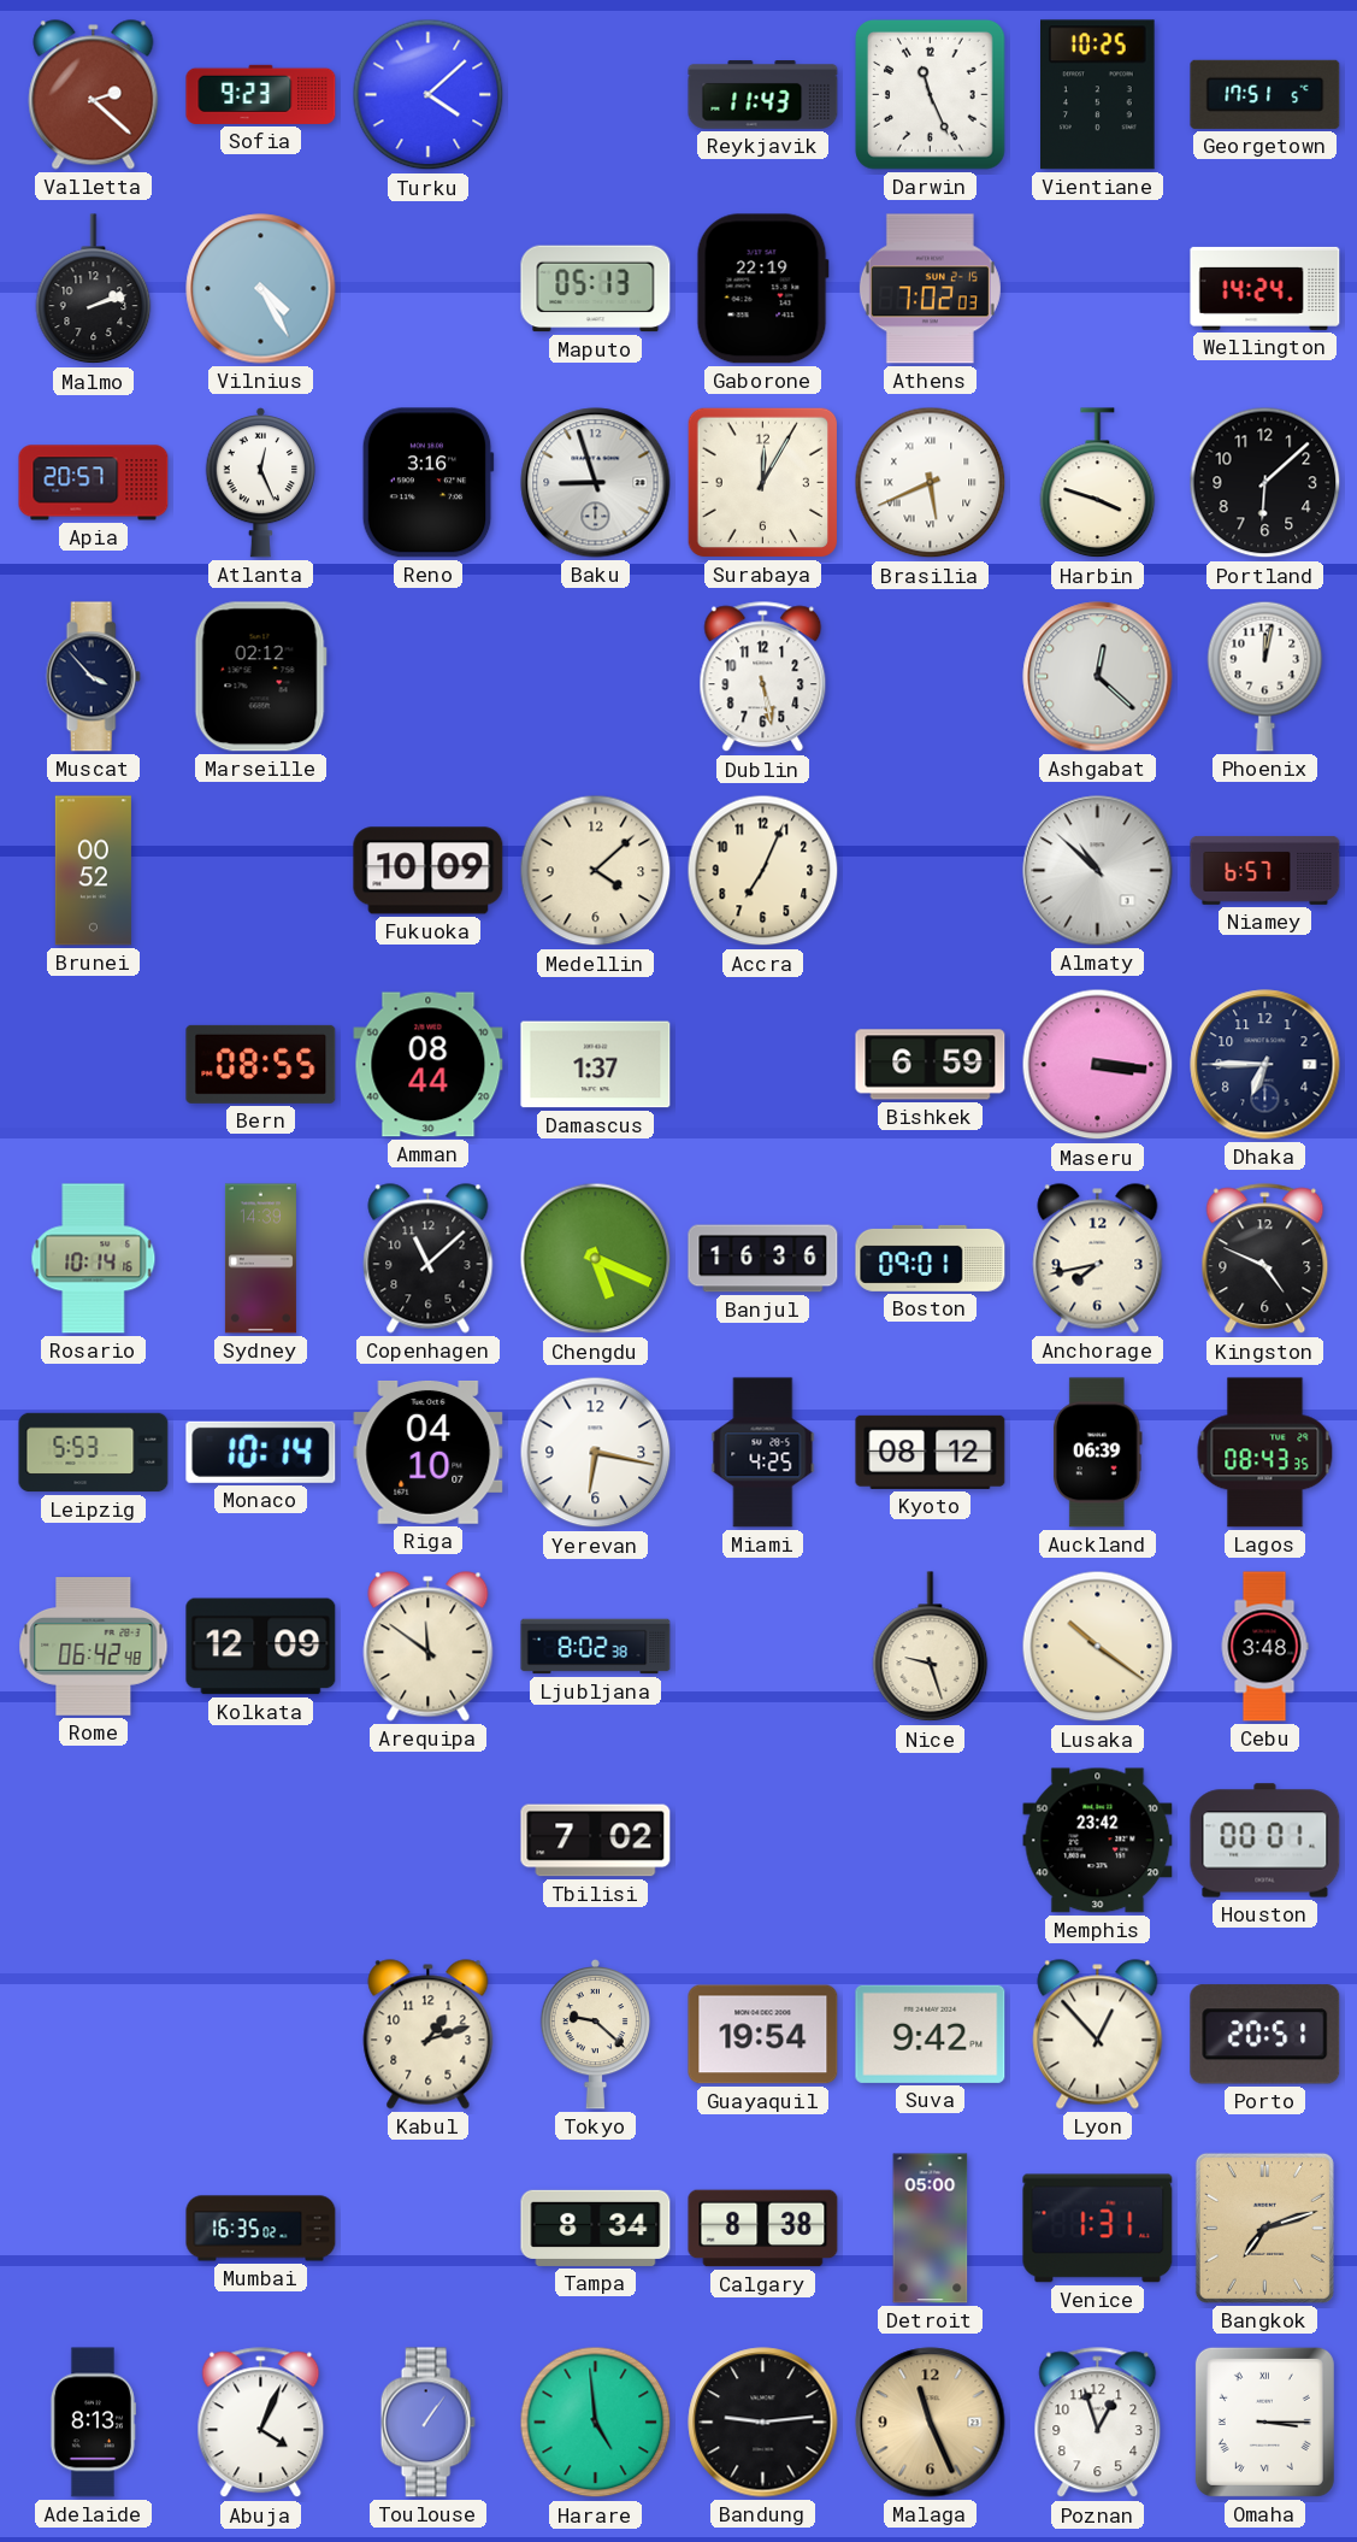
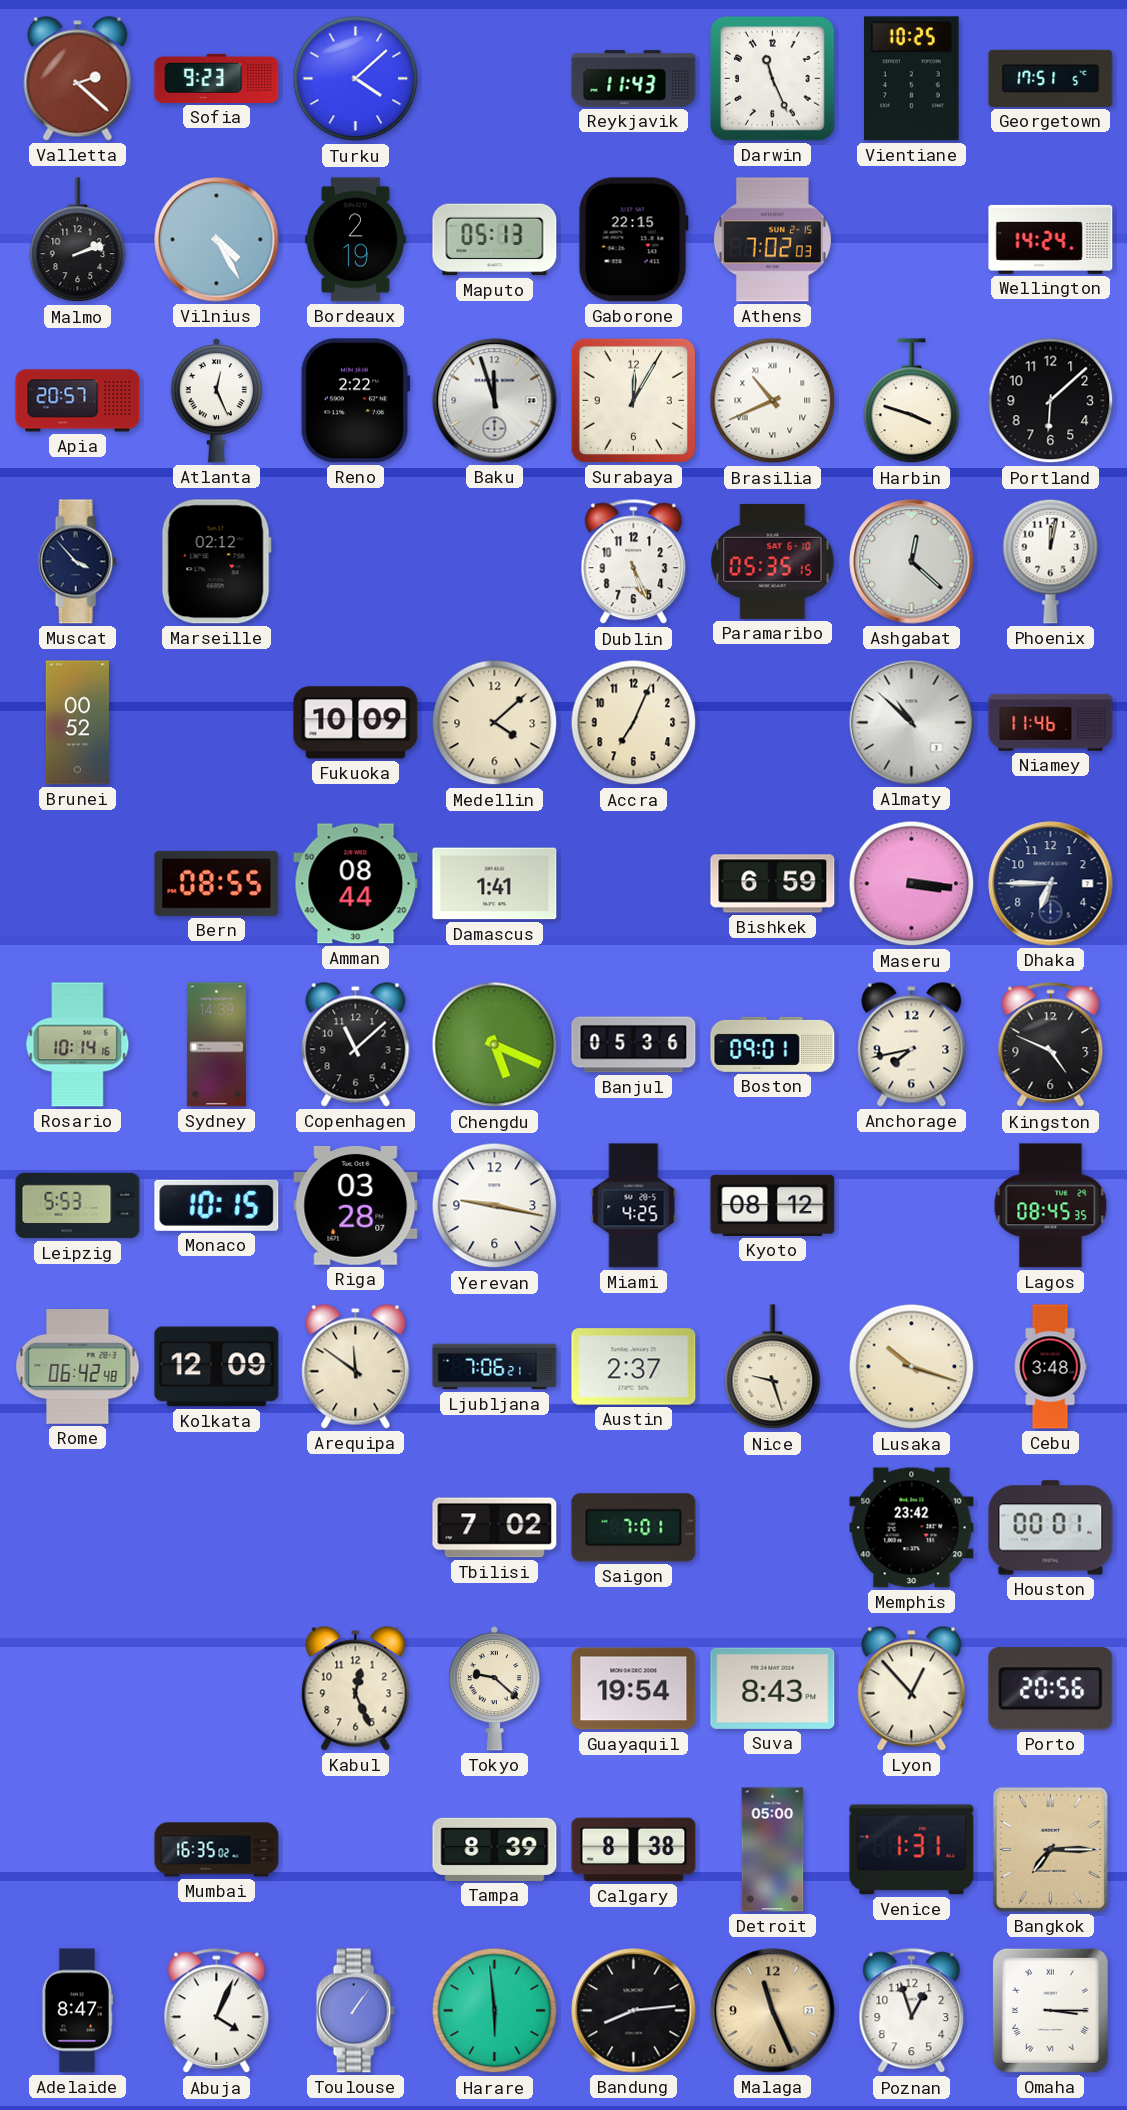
Bordeaux: none -> 2:19 (356, 240)
Gaborone: 22:19 -> 22:15 (633, 240)
Reno: 3:16 -> 2:22 (355, 401)
Baku: 8:57 -> 11:57 (495, 401)
Brasilia: 5:41 -> 10:41 (773, 401)
Dublin: 5:28 -> 5:26 (634, 562)
Paramaribo: none -> 05:35 (773, 561)
Niamey: 6:57 -> 11:46 (1051, 722)
Damascus: 1:37 -> 1:41 (495, 884)
Banjul: 16:36 -> 05:36 (634, 1045)
Monaco: 10:14 -> 10:15 (217, 1205)
Riga: 04:10 -> 03:28 (356, 1205)
Yerevan: 6:17 -> 9:17 (495, 1206)
Auckland: 06:39 -> none (1097, 1453)
Lagos: 08:43 -> 08:45 (1051, 1206)
Ljubljana: 8:02 -> 7:06 (495, 1367)
Austin: none -> 2:37 (634, 1367)
Lusaka: 10:21 -> 10:18 (912, 1367)
Saigon: none -> 7:01 (634, 1528)
Kabul: 1:12 -> 12:26 (356, 1689)
Suva: 9:42 -> 8:43 (773, 1688)
Porto: 20:51 -> 20:56 (1051, 1689)
Tampa: 8:34 -> 8:39 (495, 1849)
Bangkok: 7:12 -> 7:15 (1050, 1849)
Adelaide: 8:13 -> 8:47 (77, 2011)
Harare: 4:59 -> 5:59 (495, 2011)
Bandung: 9:14 -> 8:14 (634, 2011)
